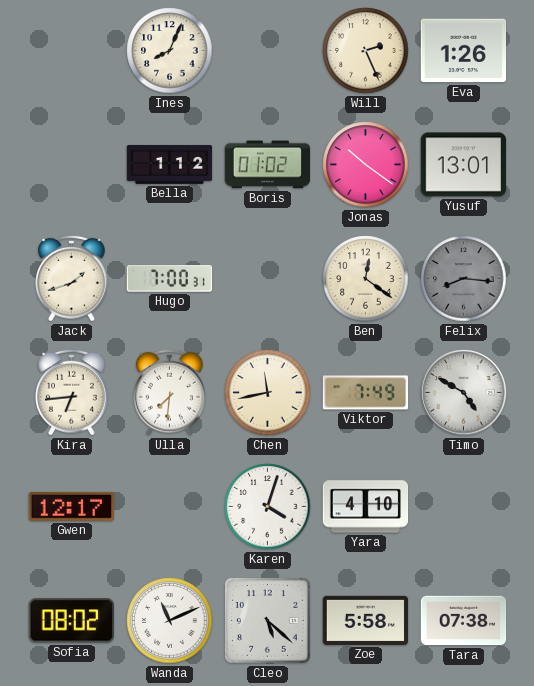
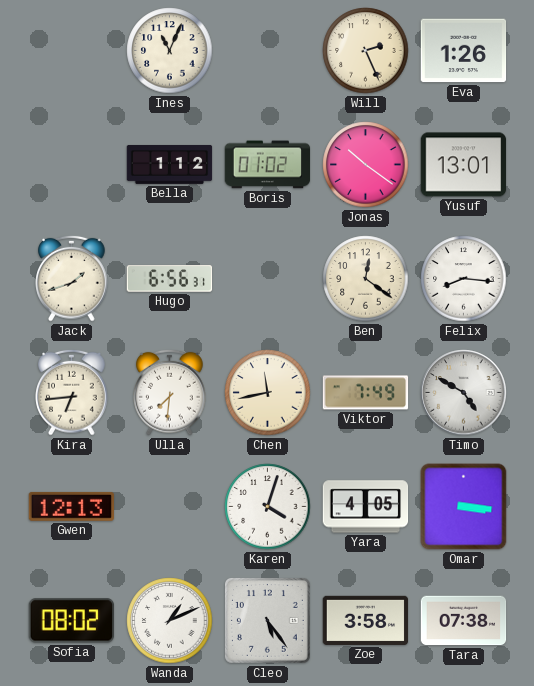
Ines: 8:04 -> 11:04 (170, 51)
Hugo: 7:00 -> 6:56 (170, 279)
Felix dial: grey -> white (464, 279)
Gwen: 12:17 -> 12:13 (71, 506)
Yara: 4:10 -> 4:05 (366, 507)
Omar: none -> 3:16 (464, 507)
Wanda: 11:11 -> 1:11 (170, 621)
Cleo: 5:22 -> 5:24 (268, 621)
Zoe: 5:58 -> 3:58 (366, 620)
